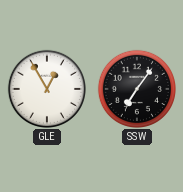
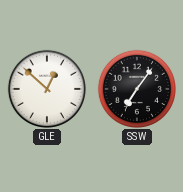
GLE: 12:55 -> 12:52 (46, 88)
